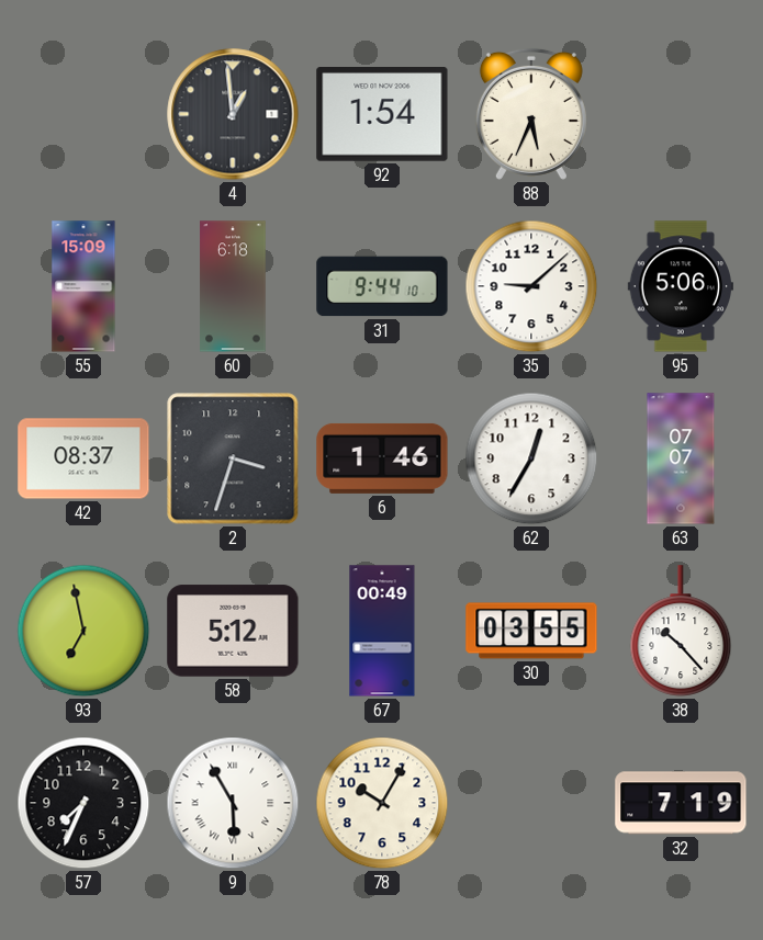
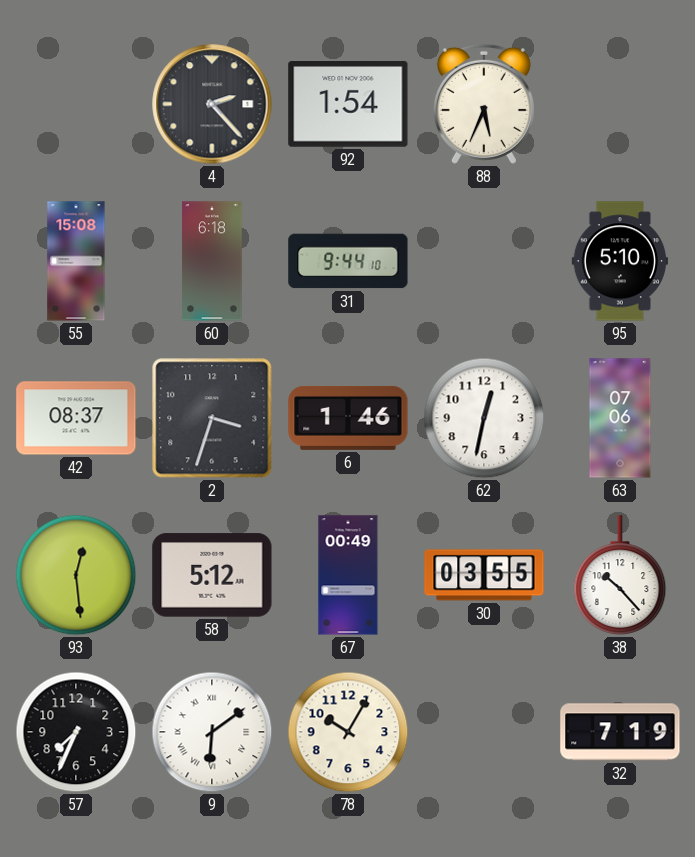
4: 12:59 -> 2:23 (212, 104)
55: 15:09 -> 15:08 (76, 261)
35: 9:08 -> none (531, 286)
95: 5:06 -> 5:10 (619, 261)
62: 12:35 -> 12:32 (484, 418)
63: 07:07 -> 07:06 (620, 418)
93: 6:58 -> 12:29 (76, 575)
9: 5:55 -> 6:09 (212, 732)
